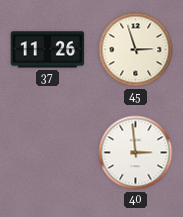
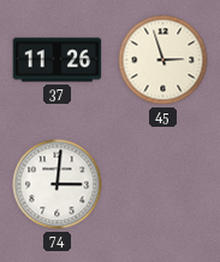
74: none -> 3:01 (58, 185)
40: 2:59 -> none (136, 153)
